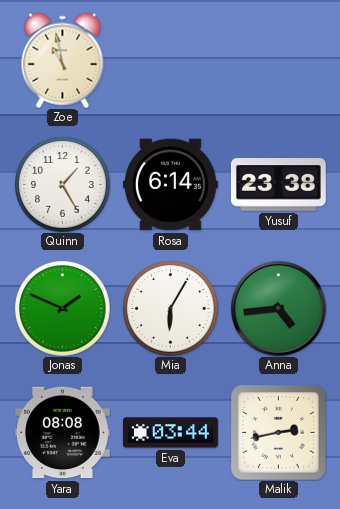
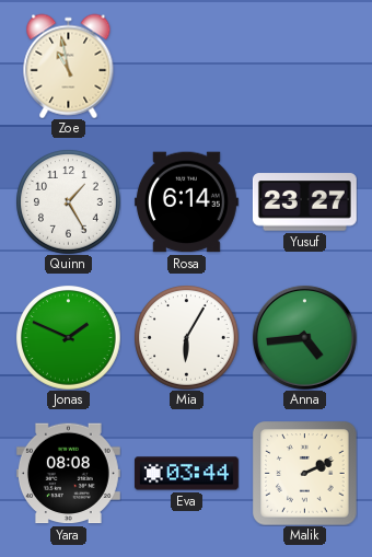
Yusuf: 23:38 -> 23:27 (304, 202)
Malik: 2:43 -> 2:11 (304, 473)
